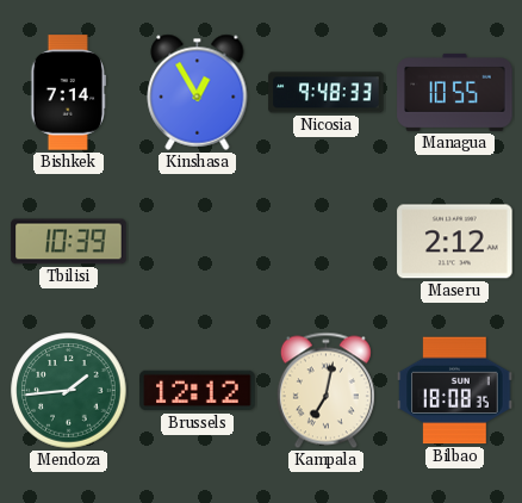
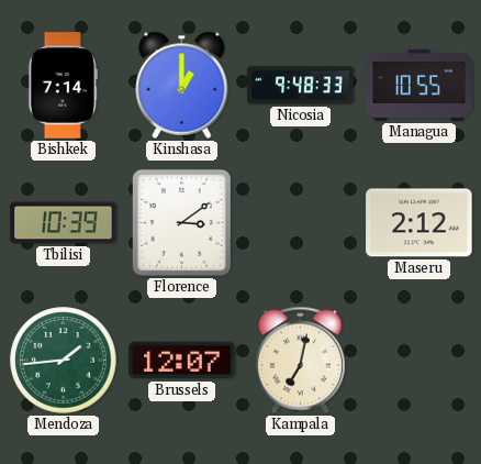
Kinshasa: 12:55 -> 1:00 (182, 85)
Florence: none -> 3:09 (181, 222)
Brussels: 12:12 -> 12:07 (182, 361)
Bilbao: 18:08 -> none (455, 391)
